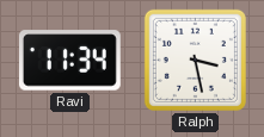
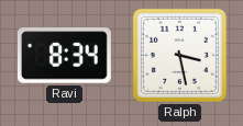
Ravi: 11:34 -> 8:34 (64, 56)
